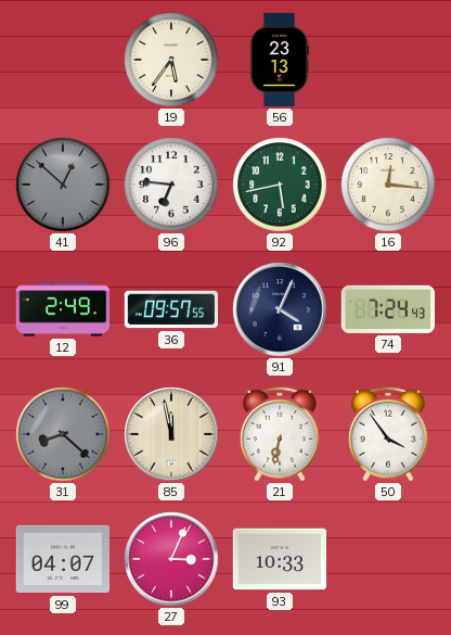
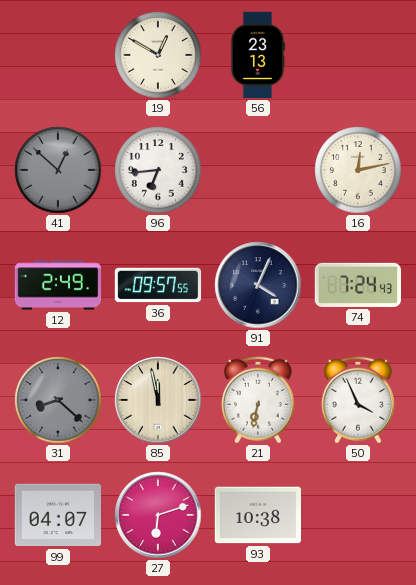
19: 5:36 -> 12:50 (158, 55)
96: 6:46 -> 6:44 (158, 170)
92: 5:43 -> none (280, 185)
16: 12:16 -> 12:13 (358, 170)
50: 3:54 -> 3:56 (358, 400)
27: 3:04 -> 6:12 (158, 515)
93: 10:33 -> 10:38 (257, 515)
